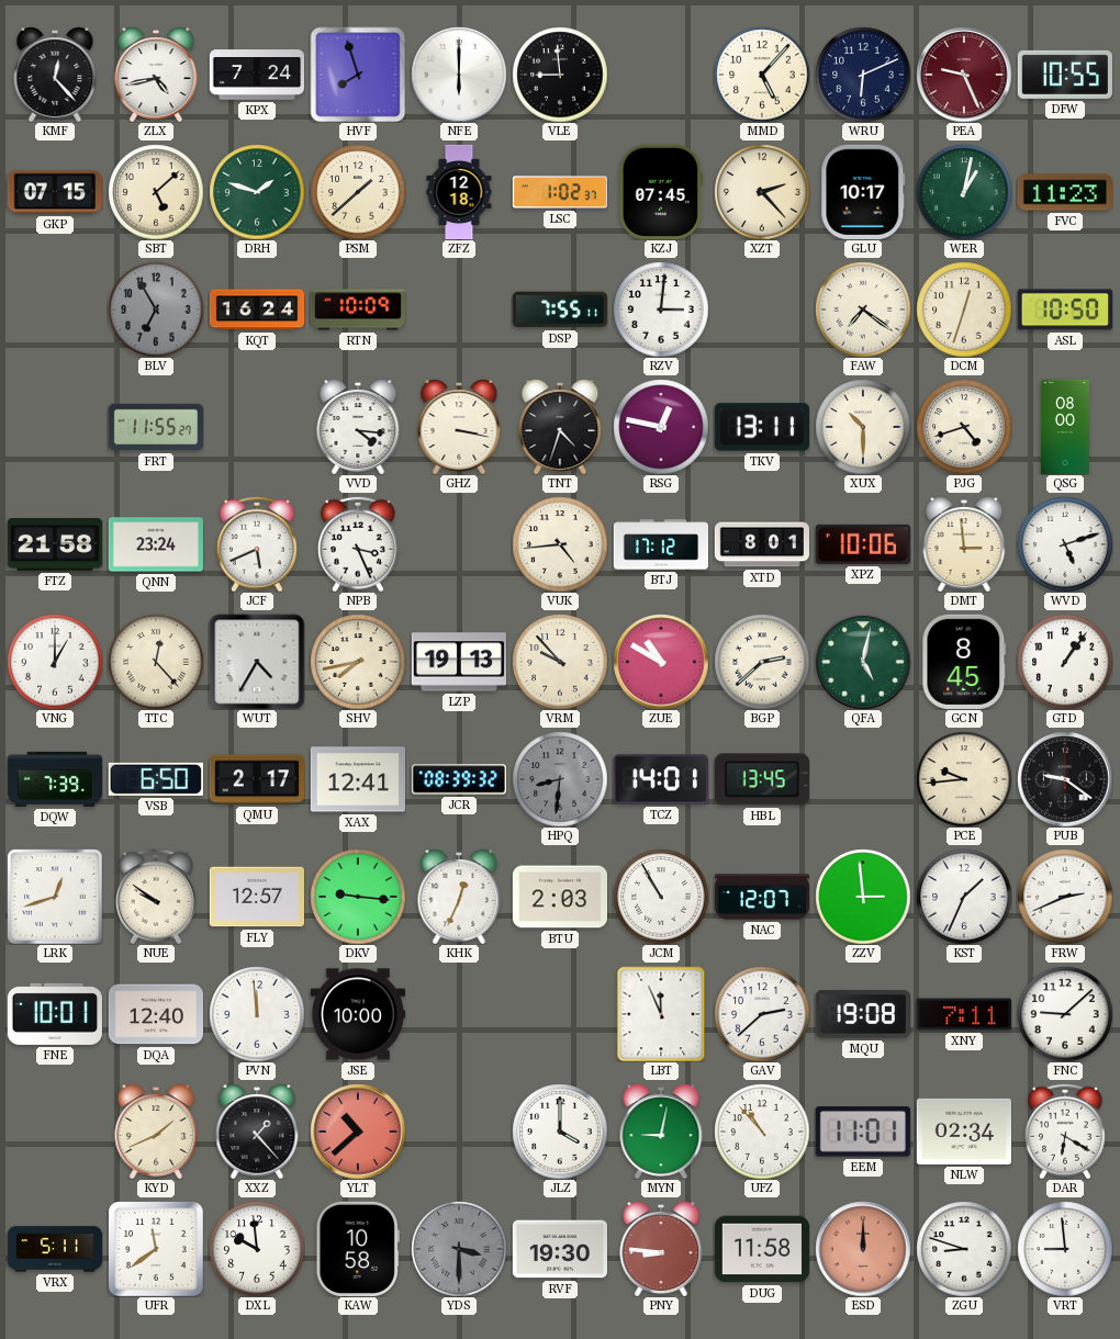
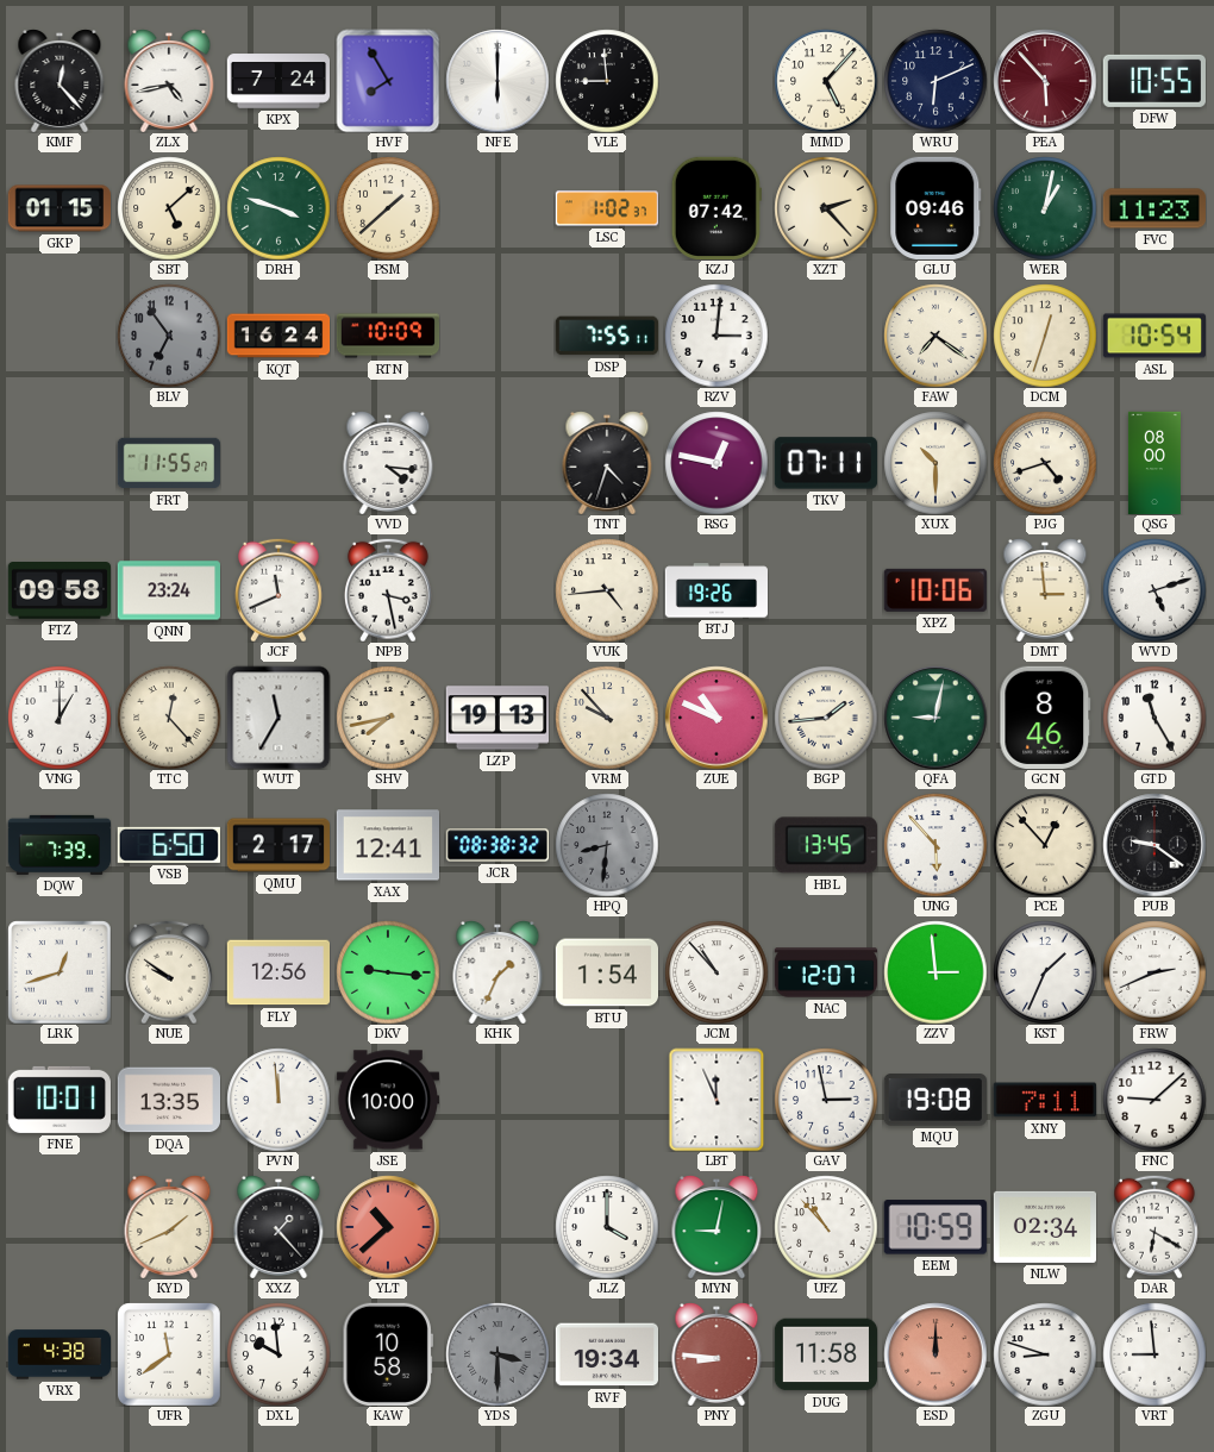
HVF: 7:57 -> 7:55 (388, 81)
PEA: 9:26 -> 5:53 (1045, 81)
GKP: 07:15 -> 01:15 (58, 208)
DRH: 1:48 -> 3:48 (279, 208)
ZFZ: 12:18 -> none (459, 192)
KZJ: 07:45 -> 07:42 (716, 207)
GLU: 10:17 -> 09:46 (935, 208)
BLV: 6:55 -> 6:54 (169, 336)
ASL: 10:50 -> 10:54 (1153, 336)
GHZ: 3:17 -> none (459, 427)
TKV: 13:11 -> 07:11 (826, 463)
FTZ: 21:58 -> 09:58 (58, 592)
JCF: 5:41 -> 11:41 (279, 590)
NPB: 3:26 -> 3:28 (388, 590)
BTJ: 17:12 -> 19:26 (716, 590)
XTD: 8:01 -> none (761, 544)
WUT: 4:35 -> 11:35 (279, 718)
ZUE: 10:50 -> 10:49 (716, 718)
BGP: 2:38 -> 1:44 (826, 718)
QFA: 5:02 -> 9:02 (935, 718)
GCN: 8:45 -> 8:46 (1045, 718)
GTD: 1:06 -> 11:25 (1154, 718)
JCR: 08:39 -> 08:38 (496, 845)
TCZ: 14:01 -> none (661, 779)
UNG: none -> 5:53 (935, 845)
PCE: 9:44 -> 12:53 (1045, 845)
FLY: 12:57 -> 12:56 (277, 972)
KHK: 12:34 -> 1:34 (498, 972)
BTU: 2:03 -> 1:54 (606, 972)
JCM: 10:55 -> 10:53 (716, 972)
DQA: 12:40 -> 13:35 (168, 1100)
GAV: 2:38 -> 2:58 (826, 1100)
EEM: 11:01 -> 10:59 (935, 1227)
VRX: 5:11 -> 4:38 (58, 1354)
RVF: 19:30 -> 19:34 (606, 1354)
